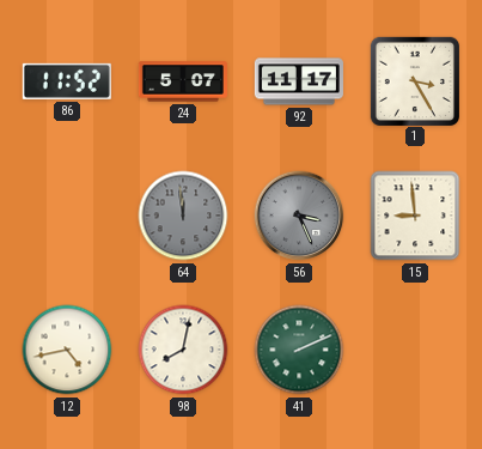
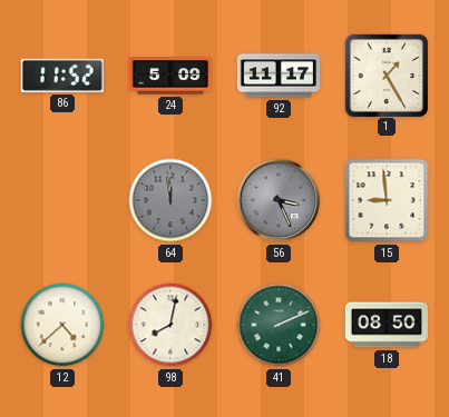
24: 5:07 -> 5:09 (170, 76)
1: 3:25 -> 1:25 (385, 75)
12: 4:43 -> 4:38 (62, 325)
18: none -> 08:50 (387, 325)
